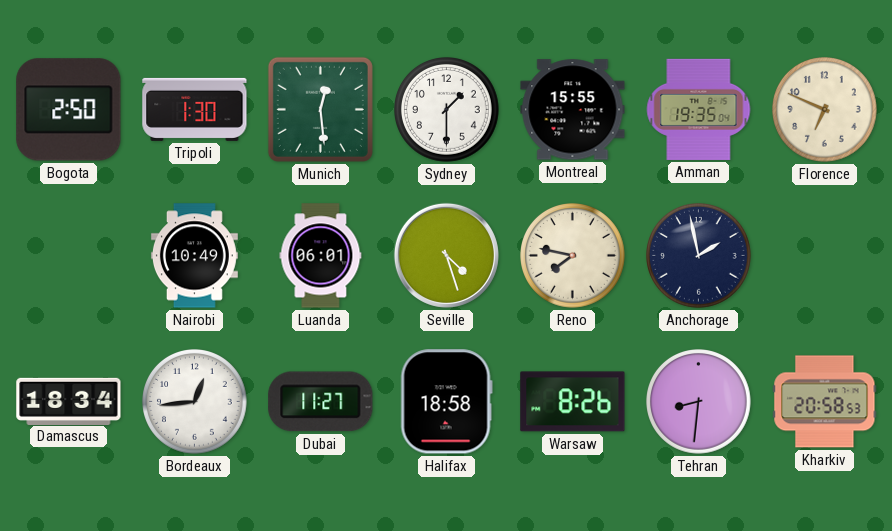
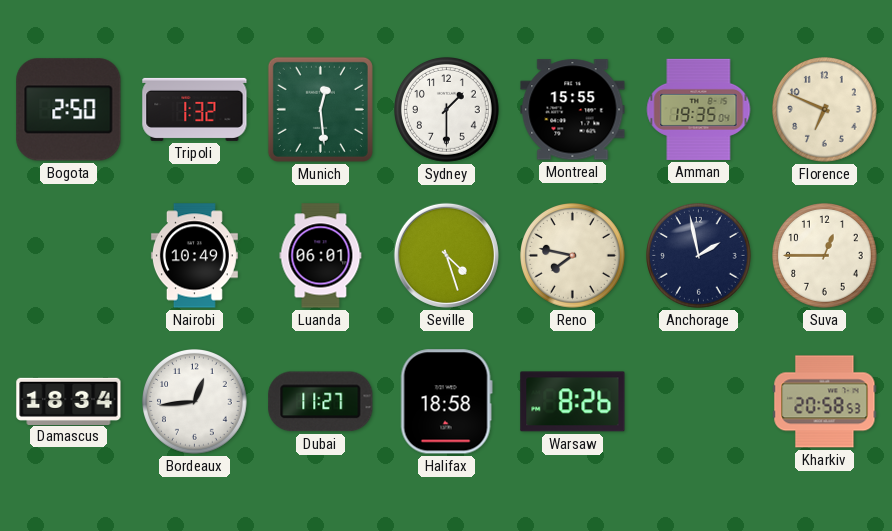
Tripoli: 1:30 -> 1:32 (195, 109)
Suva: none -> 12:45 (825, 256)
Tehran: 8:31 -> none (699, 402)
